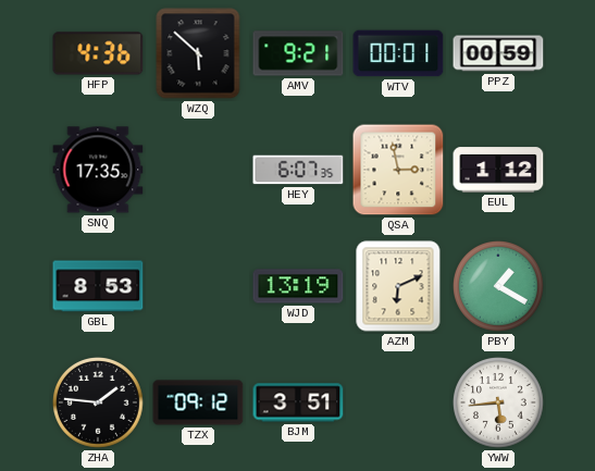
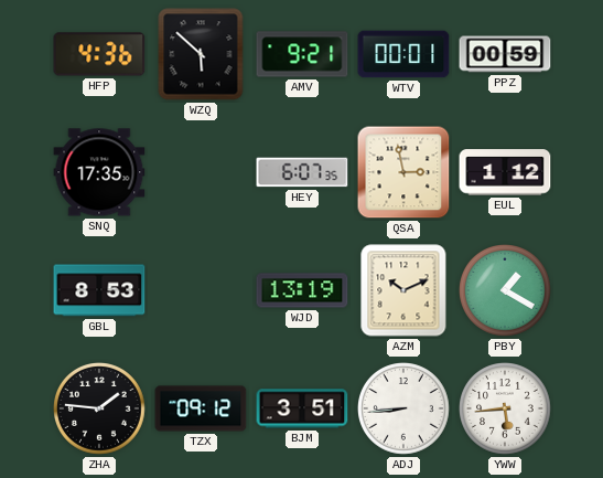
AZM: 6:11 -> 10:11 (403, 290)
ADJ: none -> 8:44 (405, 410)
